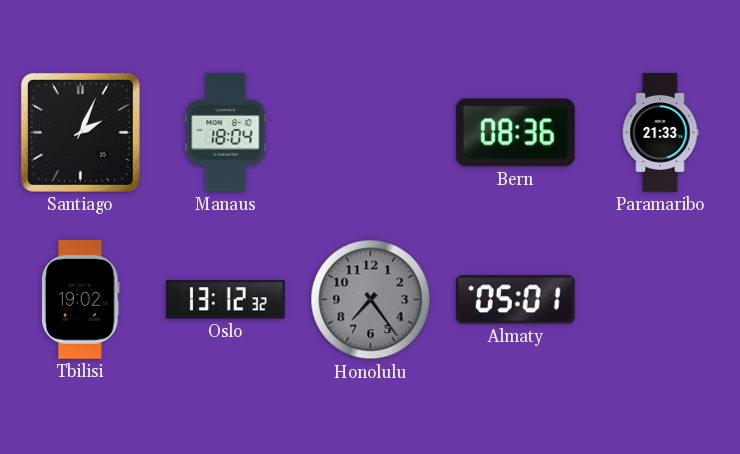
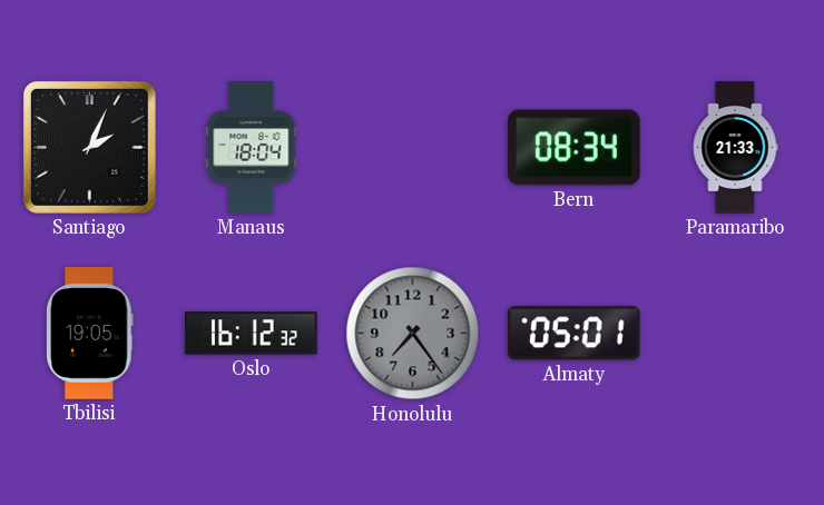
Bern: 08:36 -> 08:34 (575, 148)
Tbilisi: 19:02 -> 19:05 (90, 334)
Oslo: 13:12 -> 16:12 (252, 334)
